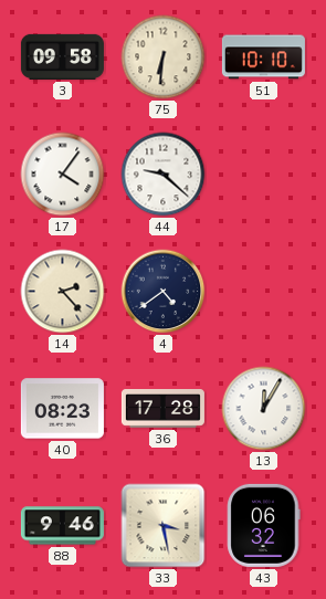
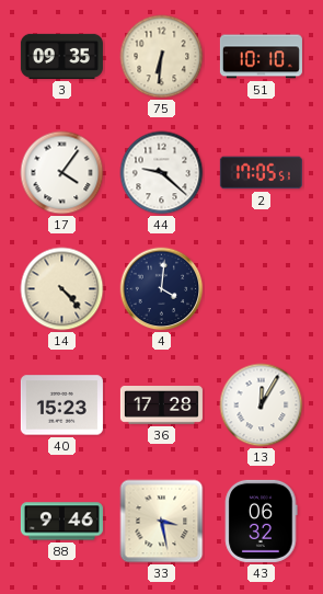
3: 09:58 -> 09:35 (61, 56)
2: none -> 17:05 (261, 173)
14: 2:23 -> 4:23 (62, 289)
4: 4:39 -> 4:01 (162, 289)
40: 08:23 -> 15:23 (61, 405)
